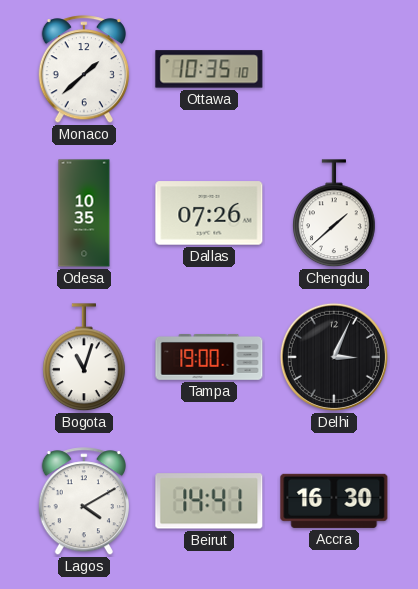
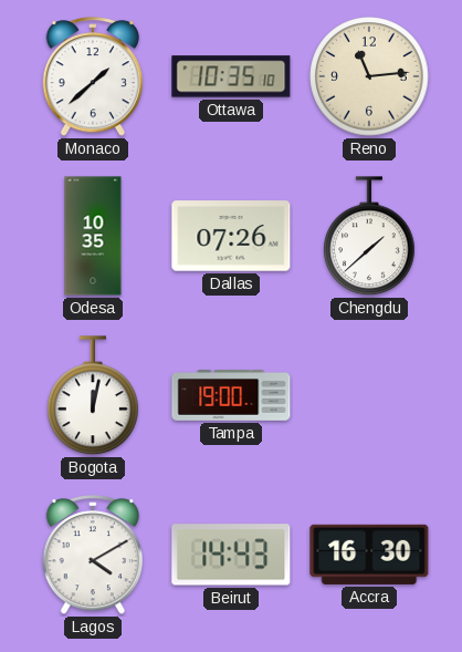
Reno: none -> 11:14 (369, 76)
Bogota: 11:03 -> 12:02 (94, 396)
Delhi: 3:04 -> none (334, 357)
Beirut: 14:41 -> 14:43 (231, 555)
